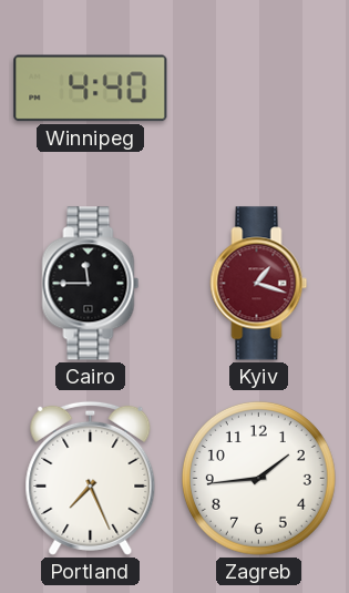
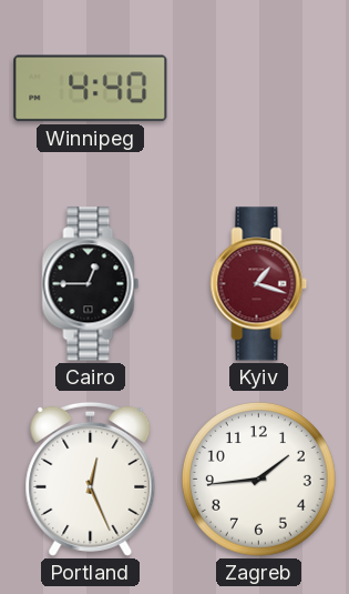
Cairo: 11:45 -> 12:45 (91, 284)
Portland: 7:26 -> 12:26 (91, 479)
